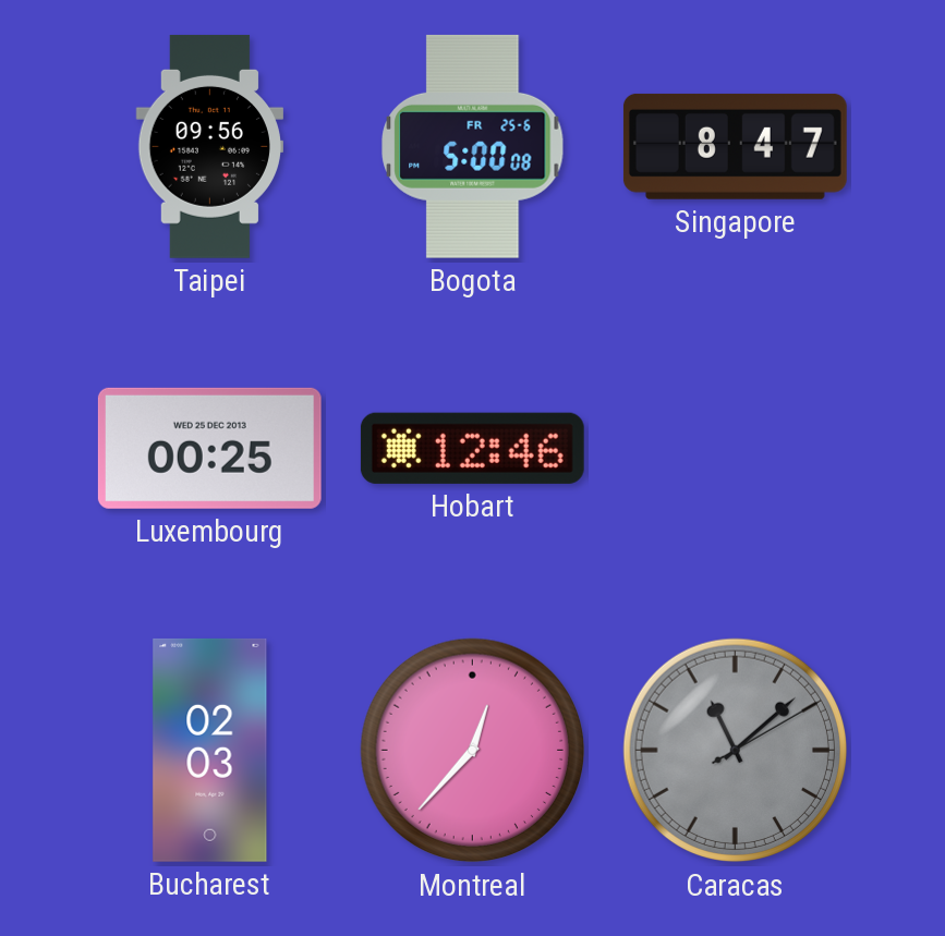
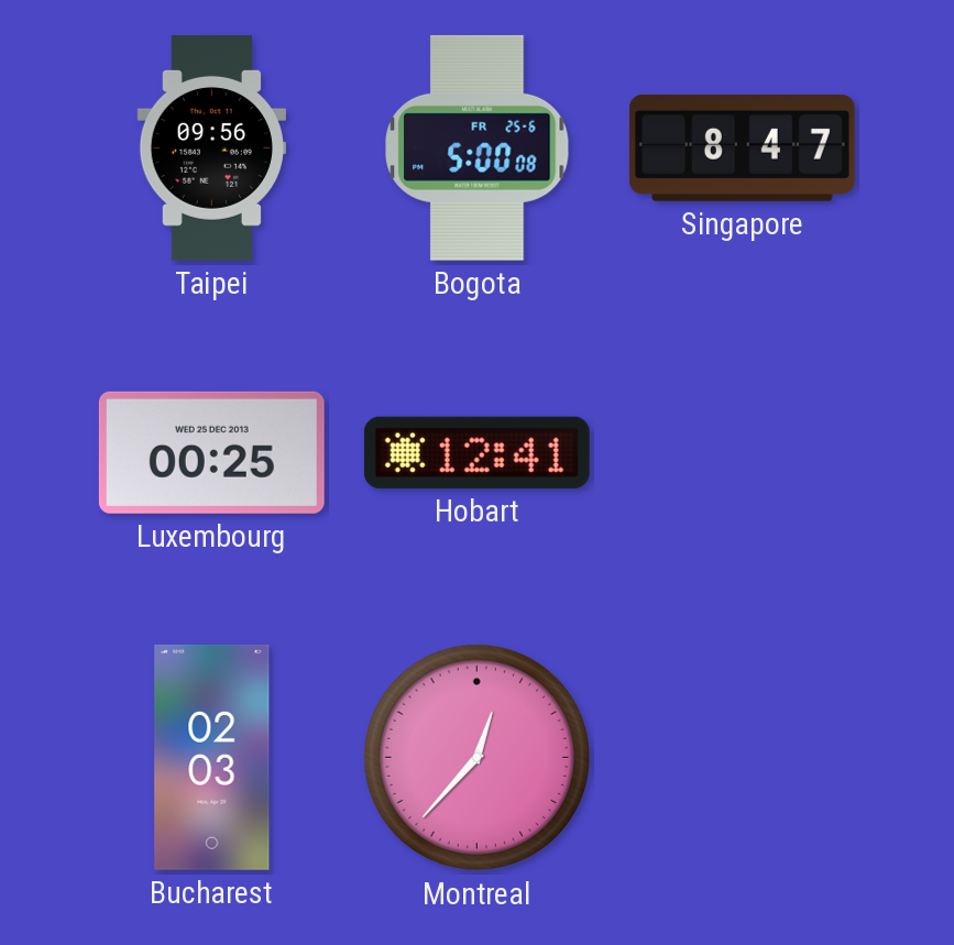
Hobart: 12:46 -> 12:41 (476, 452)
Caracas: 11:08 -> none (736, 751)
